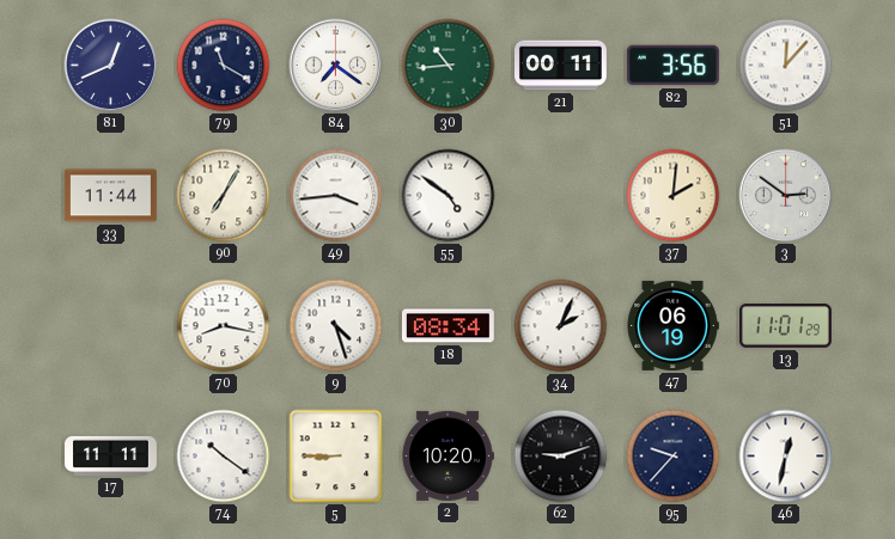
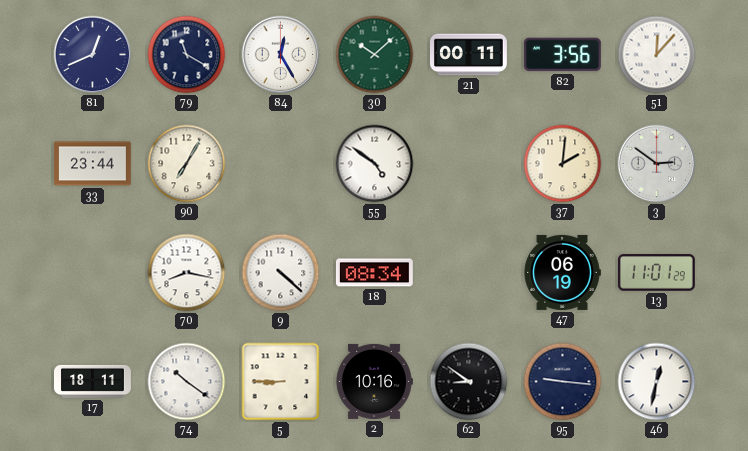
84: 7:21 -> 12:25 (281, 55)
30: 10:44 -> 10:08 (375, 55)
33: 11:44 -> 23:44 (93, 164)
49: 3:44 -> none (336, 196)
9: 4:27 -> 4:22 (281, 273)
34: 2:04 -> none (561, 326)
17: 11:11 -> 18:11 (93, 381)
2: 10:20 -> 10:16 (374, 381)
62: 9:12 -> 8:51 (469, 382)
95: 9:37 -> 9:16 (563, 382)
